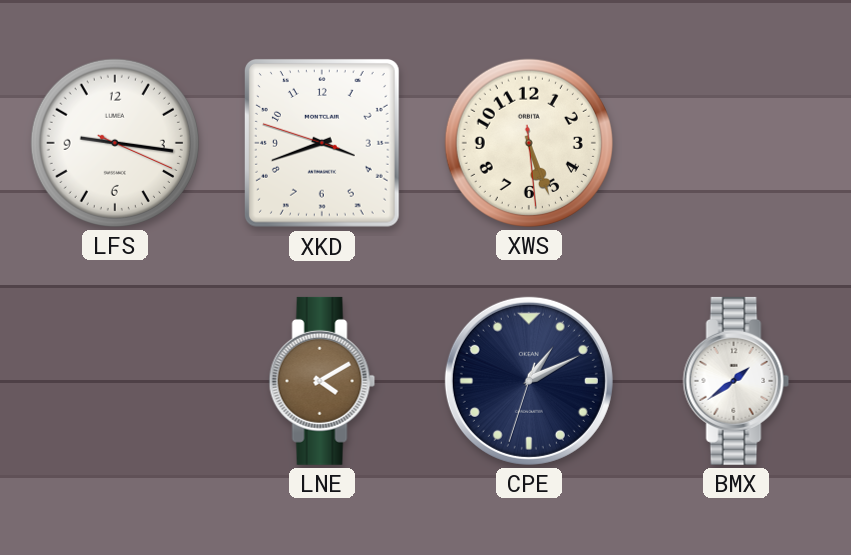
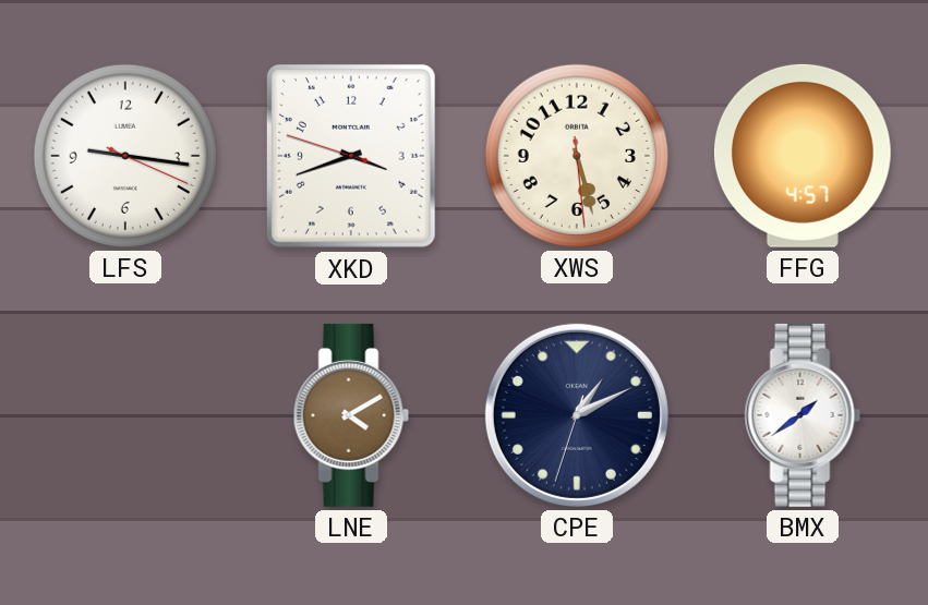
XWS: 5:26 -> 5:27 (577, 156)
FFG: none -> 4:57 (803, 156)
